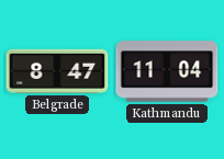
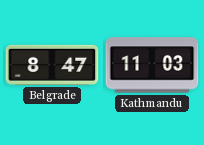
Kathmandu: 11:04 -> 11:03 (152, 65)
